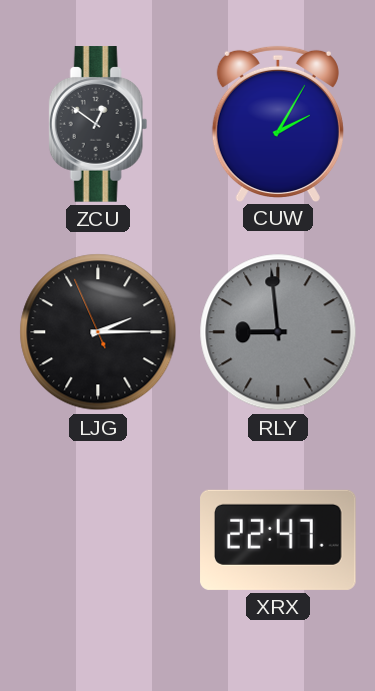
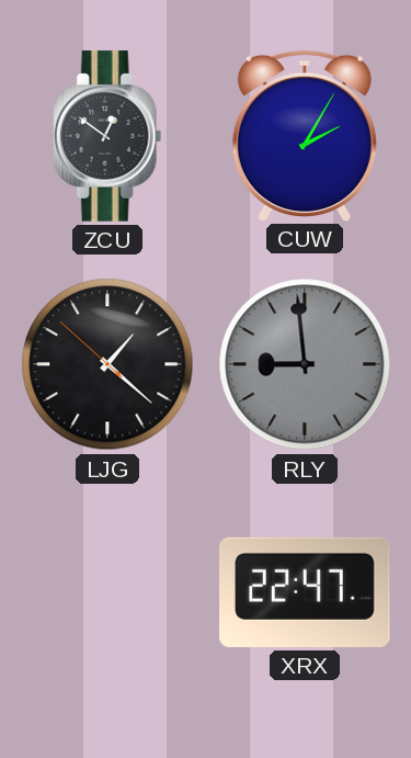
LJG: 2:14 -> 1:21 (107, 364)
